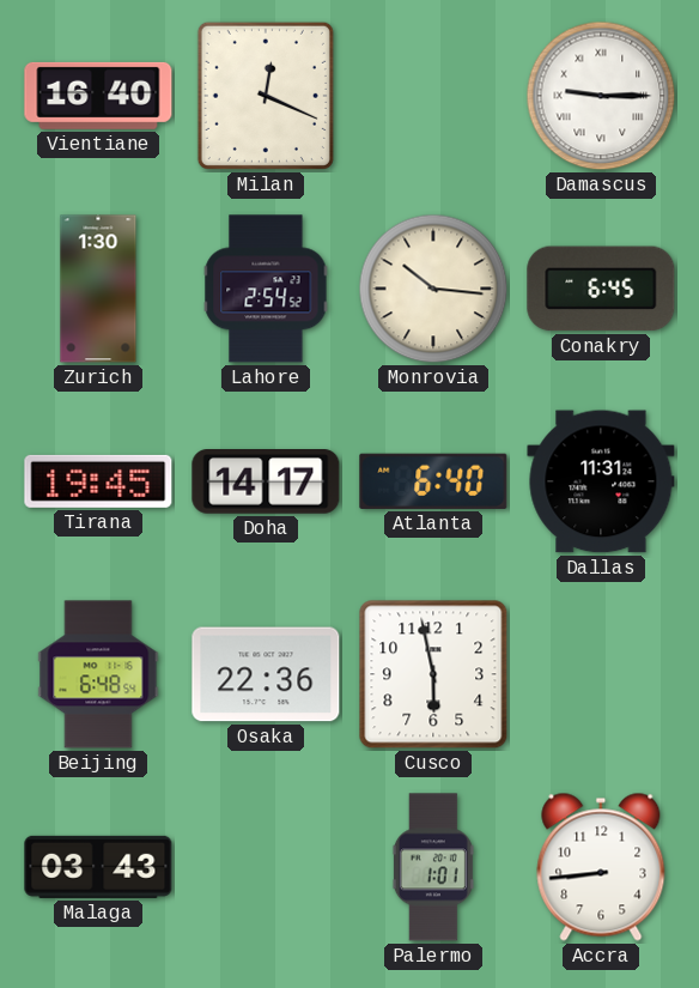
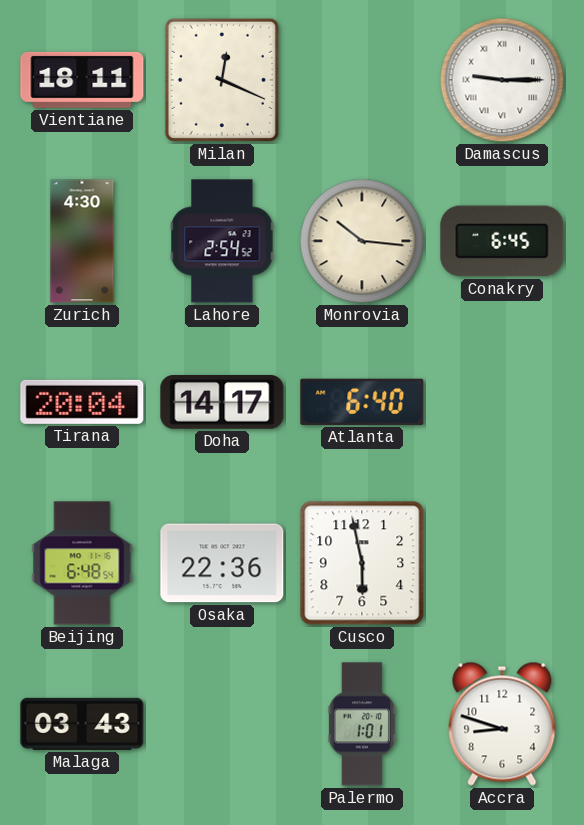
Vientiane: 16:40 -> 18:11 (82, 80)
Zurich: 1:30 -> 4:30 (82, 241)
Tirana: 19:45 -> 20:04 (82, 402)
Dallas: 11:31 -> none (601, 481)
Accra: 8:44 -> 8:48 (502, 724)
